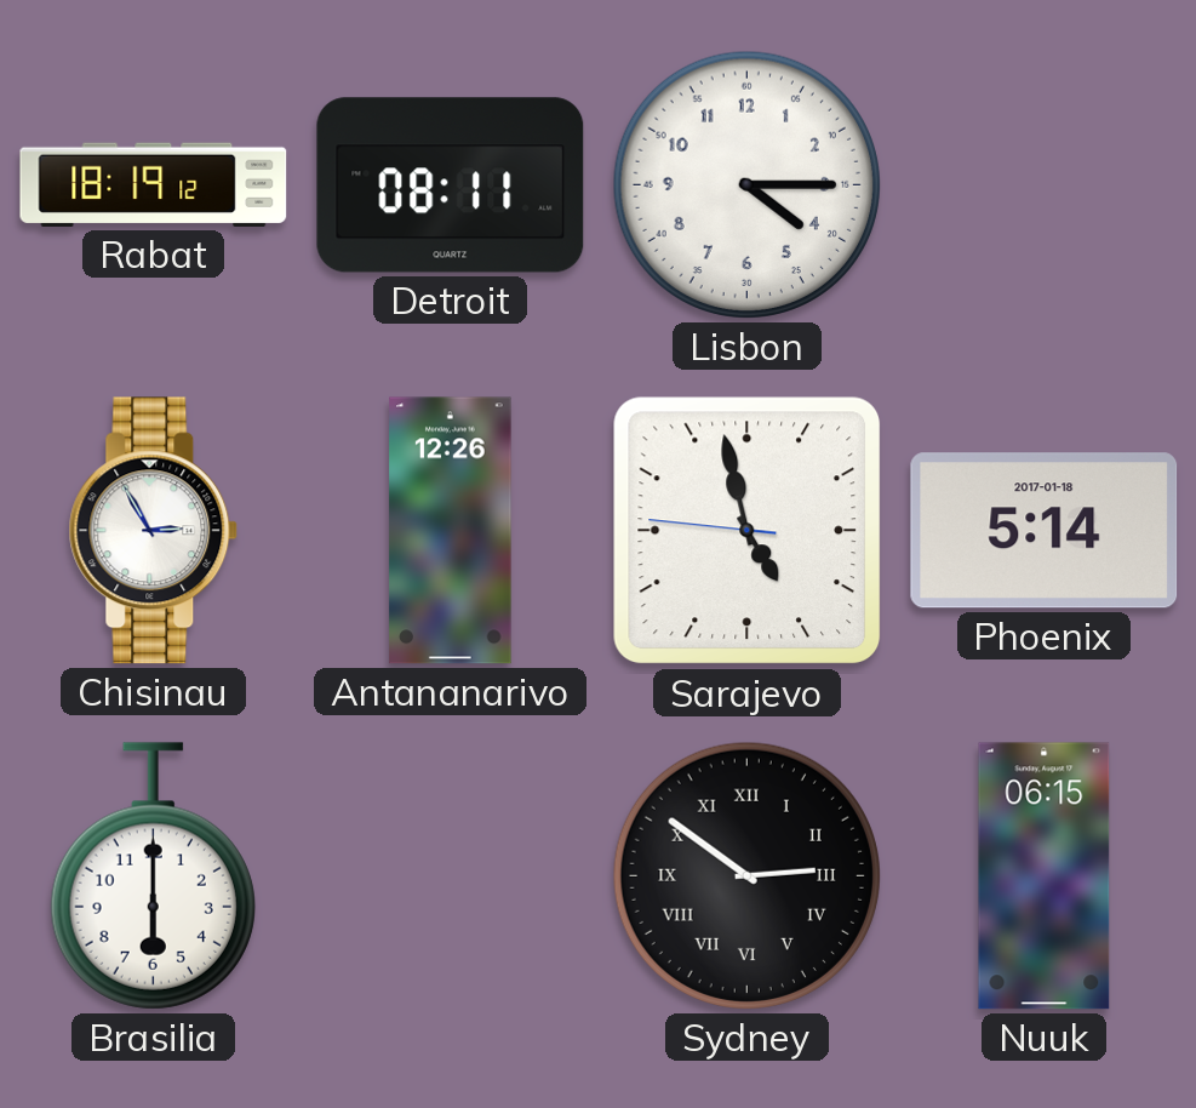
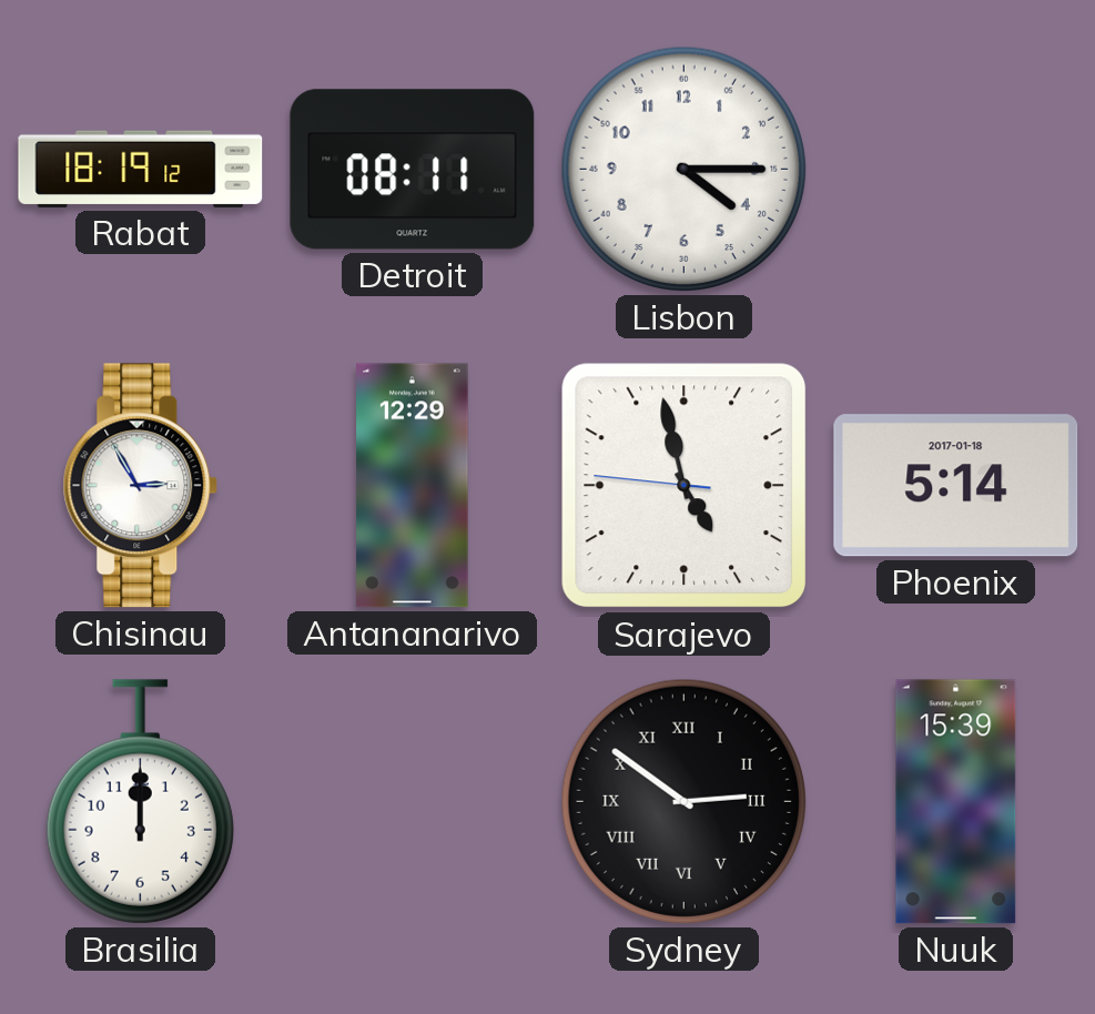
Antananarivo: 12:26 -> 12:29 (413, 486)
Brasilia: 6:00 -> 12:00 (140, 802)
Nuuk: 06:15 -> 15:39 (956, 802)
